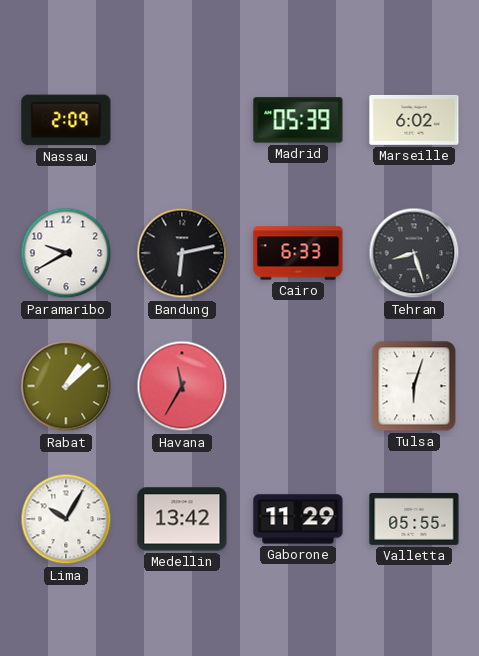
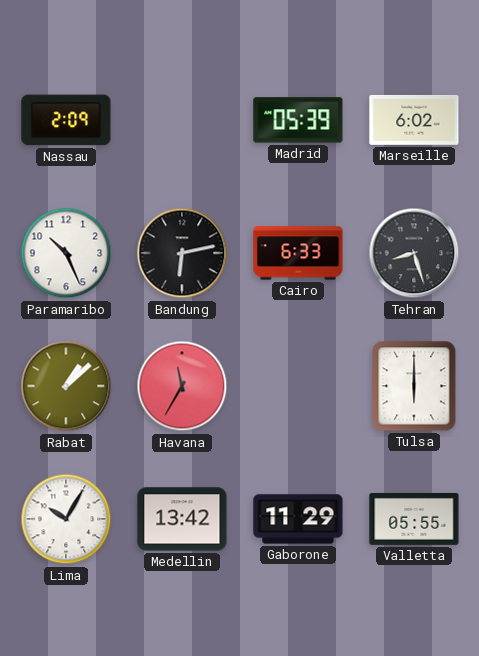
Paramaribo: 9:40 -> 10:26 (66, 253)
Tulsa: 6:03 -> 6:00 (414, 386)
